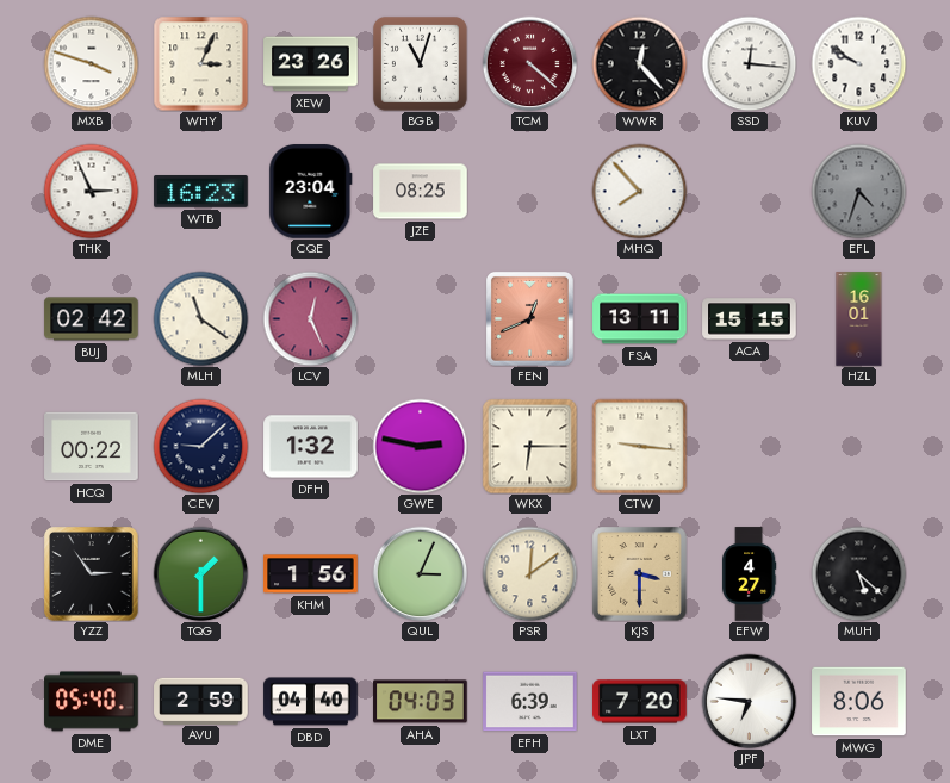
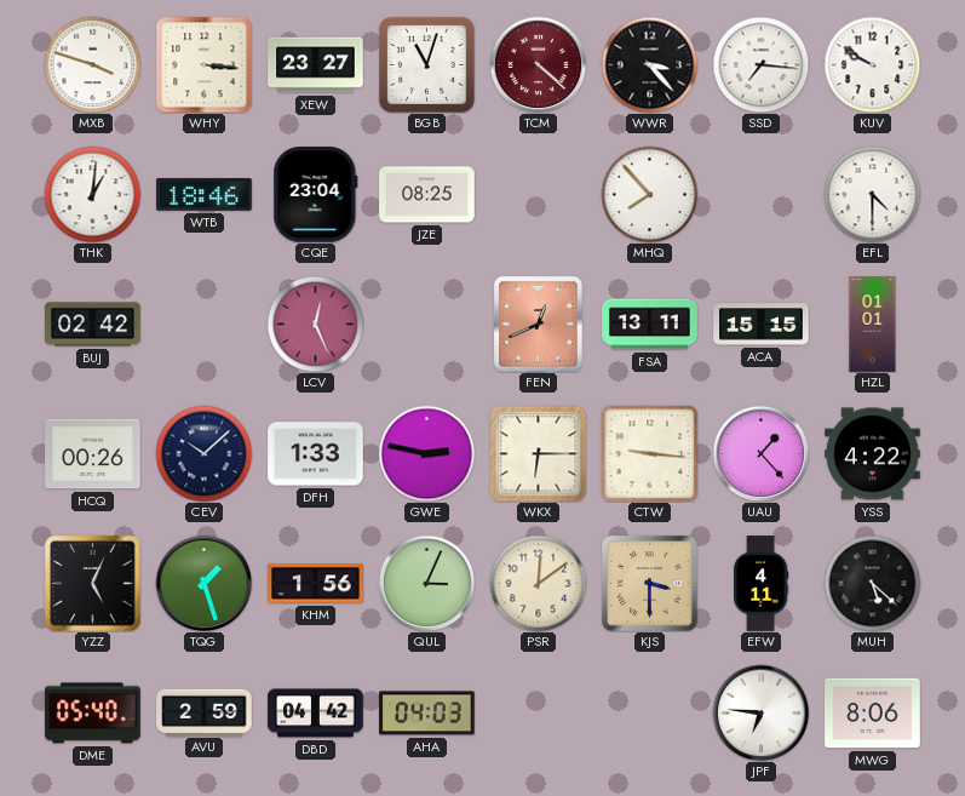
WHY: 3:04 -> 3:16 (203, 64)
XEW: 23:26 -> 23:27 (316, 65)
WWR: 12:23 -> 3:23 (649, 64)
SSD: 12:16 -> 7:16 (760, 64)
THK: 2:56 -> 1:01 (92, 194)
WTB: 16:23 -> 18:46 (205, 195)
EFL: 4:33 -> 4:30 (872, 194)
EFL dial: grey -> white (872, 194)
MLH: 11:21 -> none (200, 318)
HZL: 16:01 -> 01:01 (873, 325)
HCQ: 00:22 -> 00:26 (93, 454)
CEV: 9:08 -> 10:08 (203, 453)
DFH: 1:32 -> 1:33 (316, 454)
UAU: none -> 1:23 (760, 453)
YSS: none -> 4:22 (873, 454)
YZZ: 2:54 -> 5:04 (93, 584)
TQG: 1:30 -> 1:27 (203, 583)
EFW: 4:27 -> 4:11 (762, 584)
DBD: 04:40 -> 04:42 (316, 714)
EFH: 6:39 -> none (530, 702)
LXT: 7:20 -> none (640, 702)
